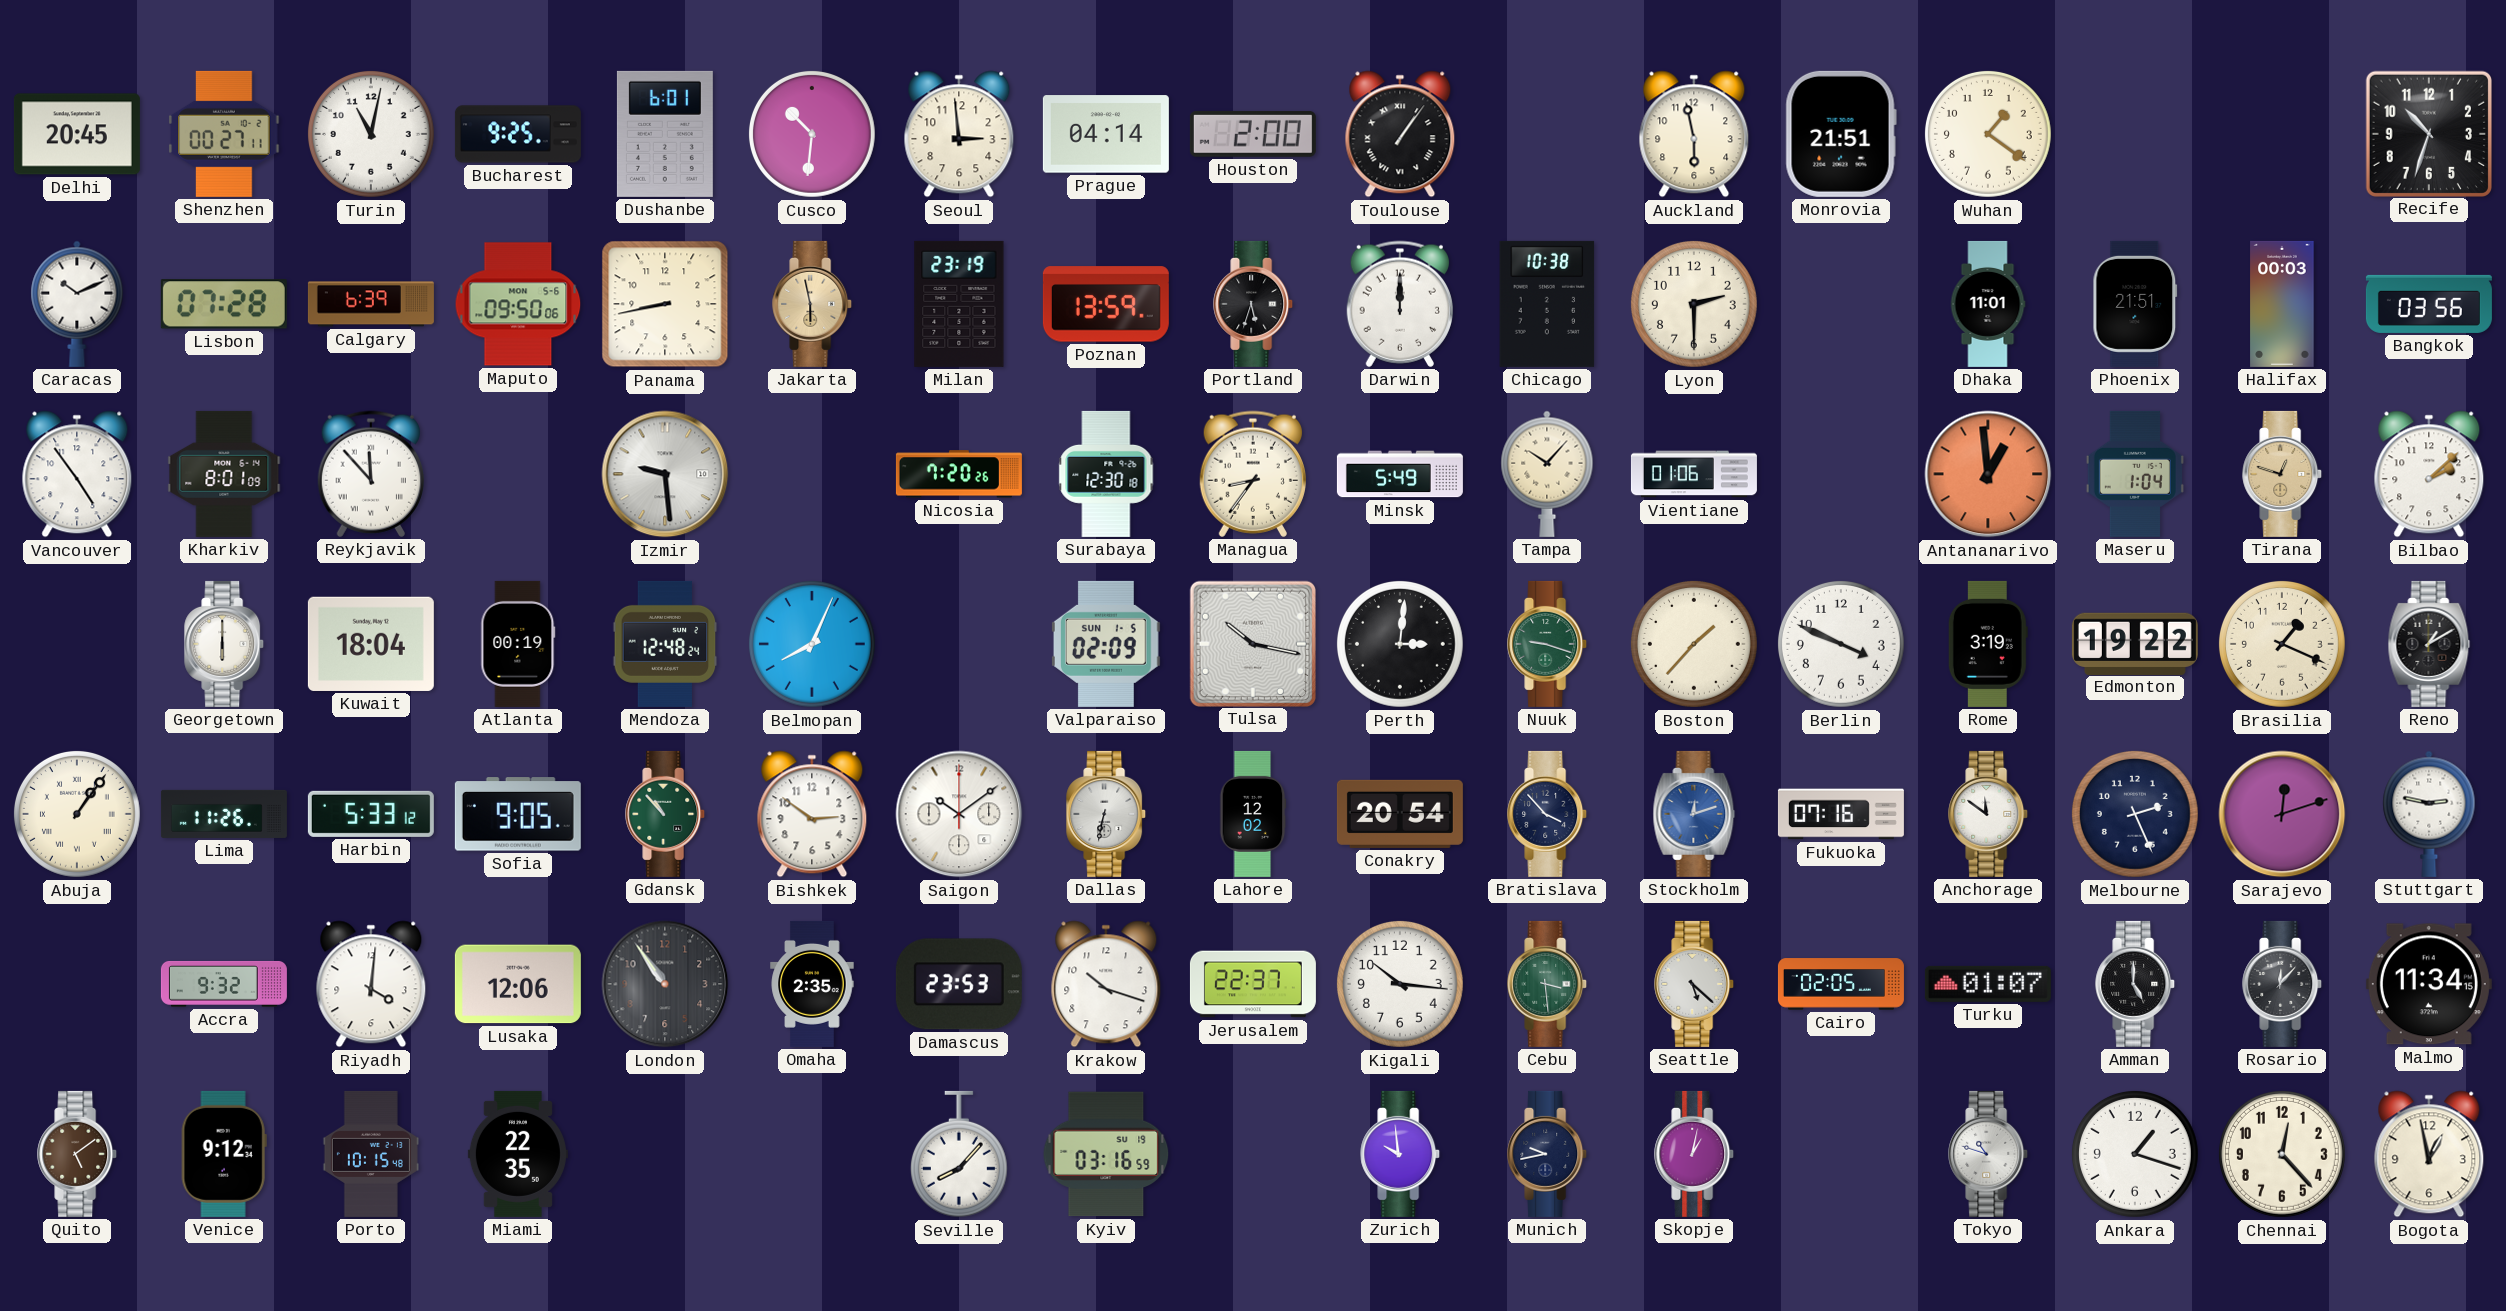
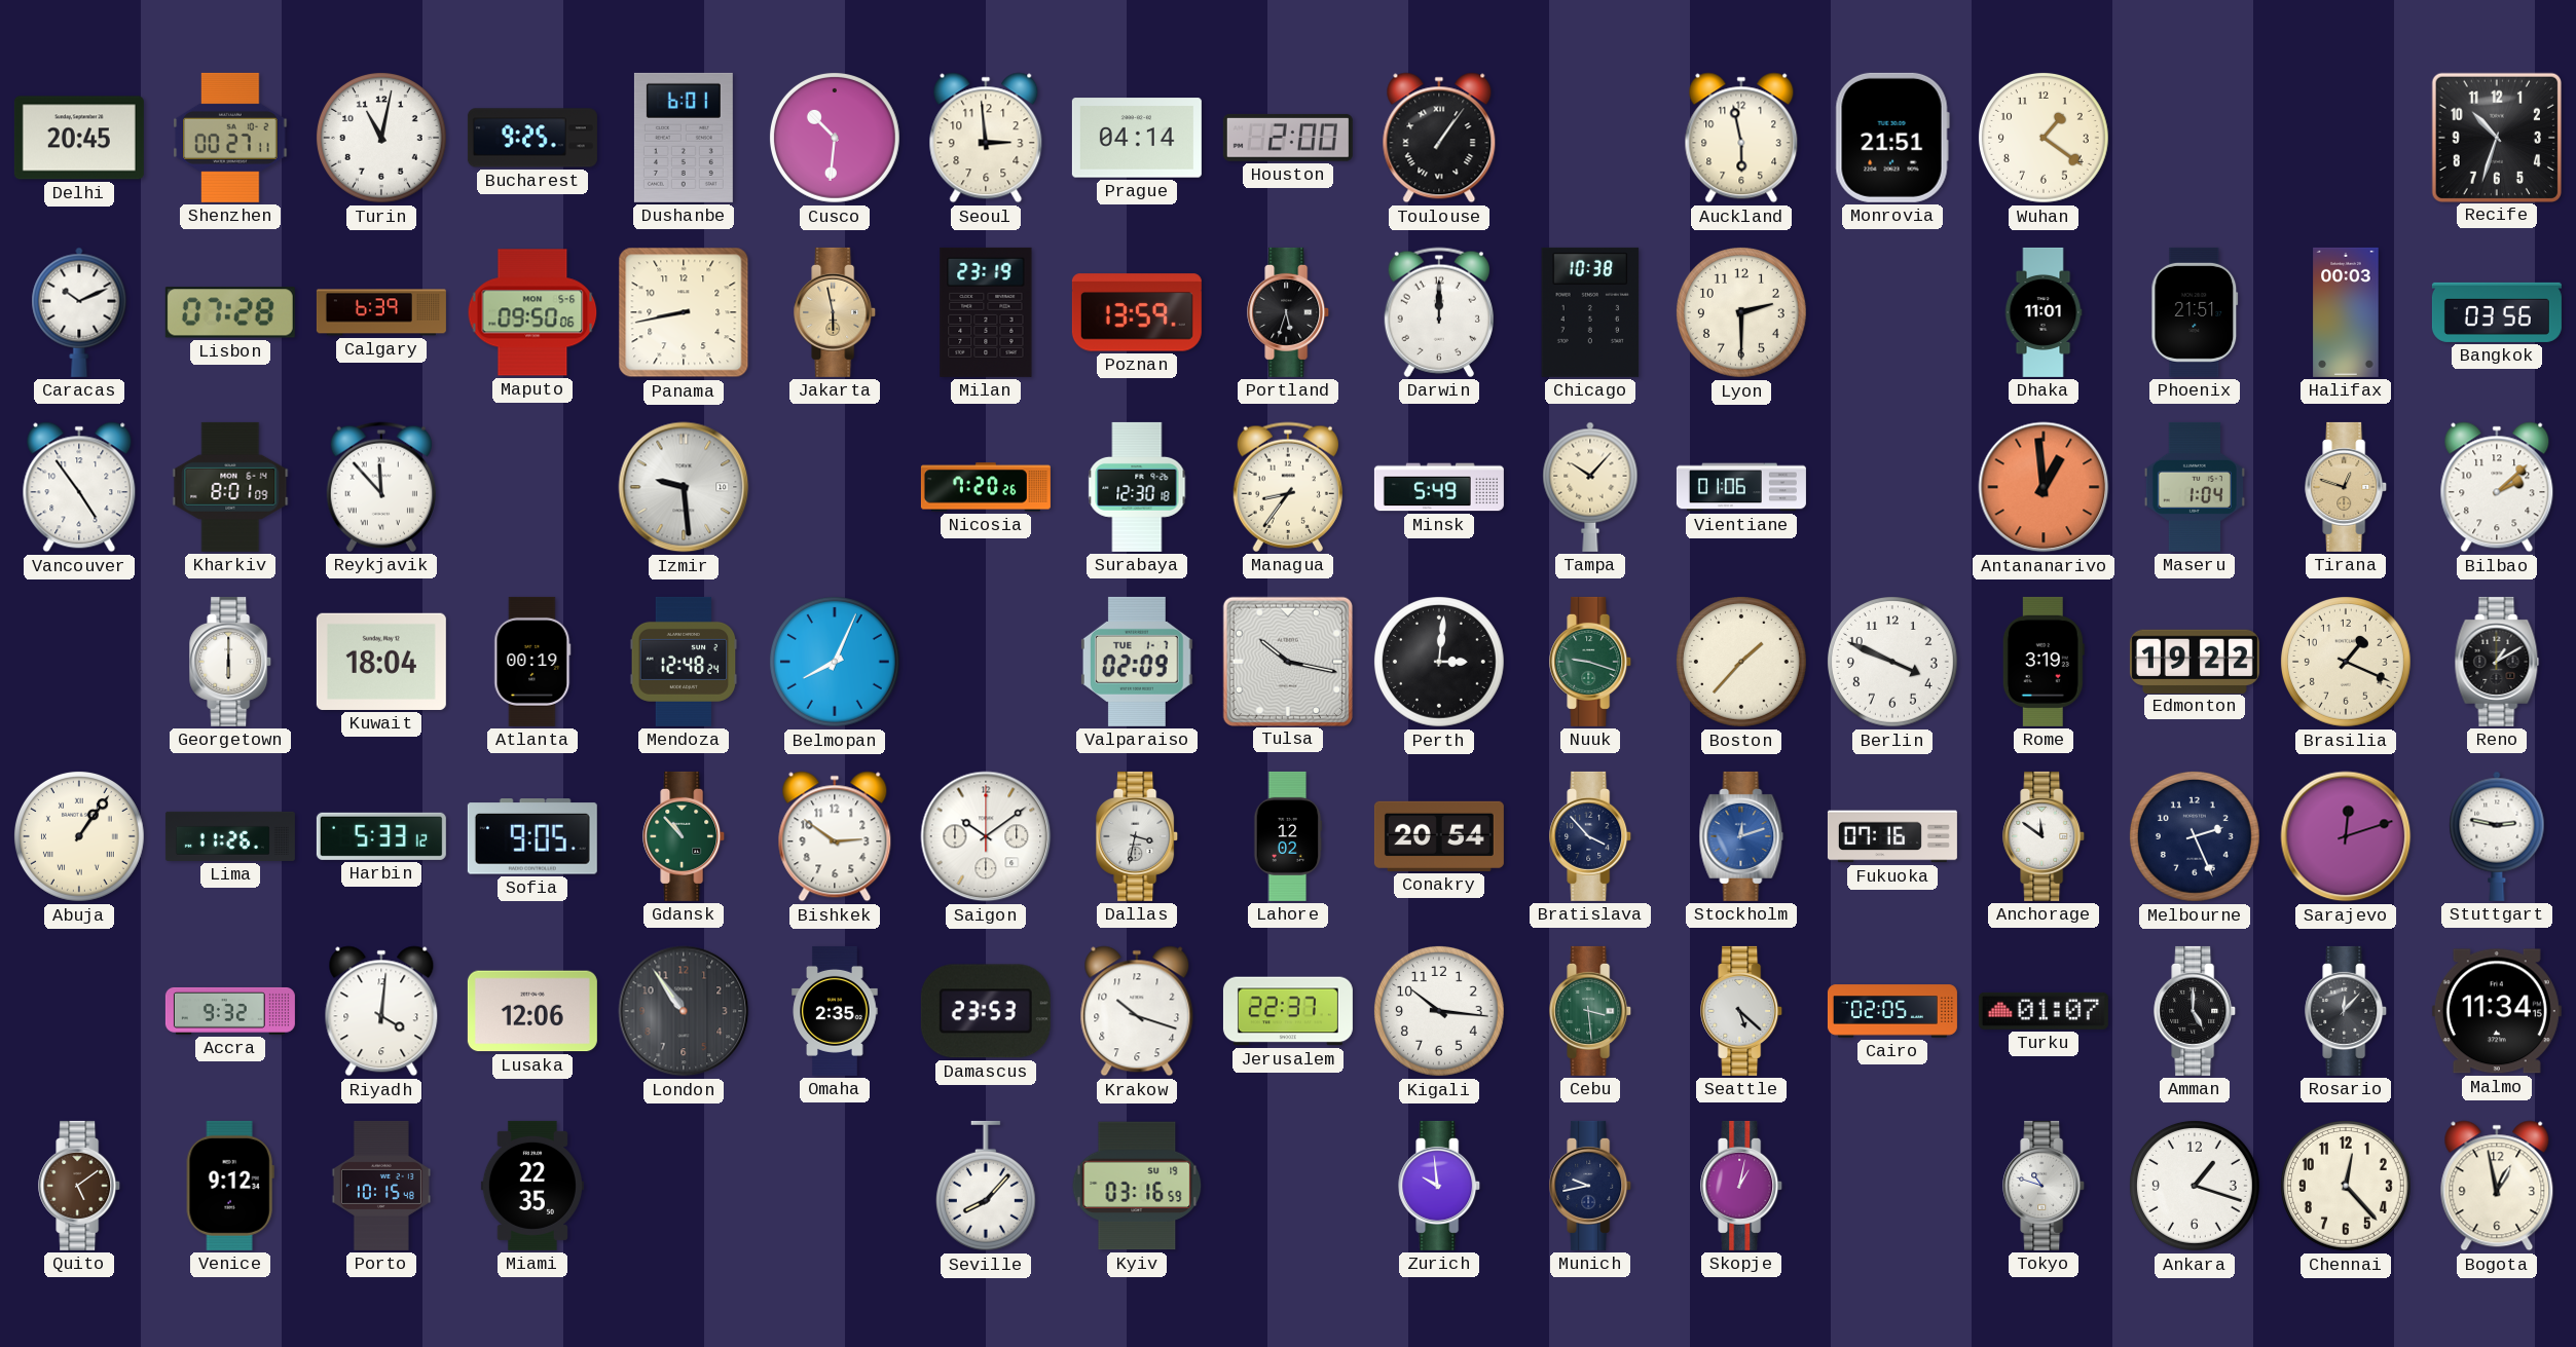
Valparaiso date: SUN 1-5 -> TUE 1-7 (1137, 662)
Dallas: 6:32 -> 3:32 (1138, 836)
